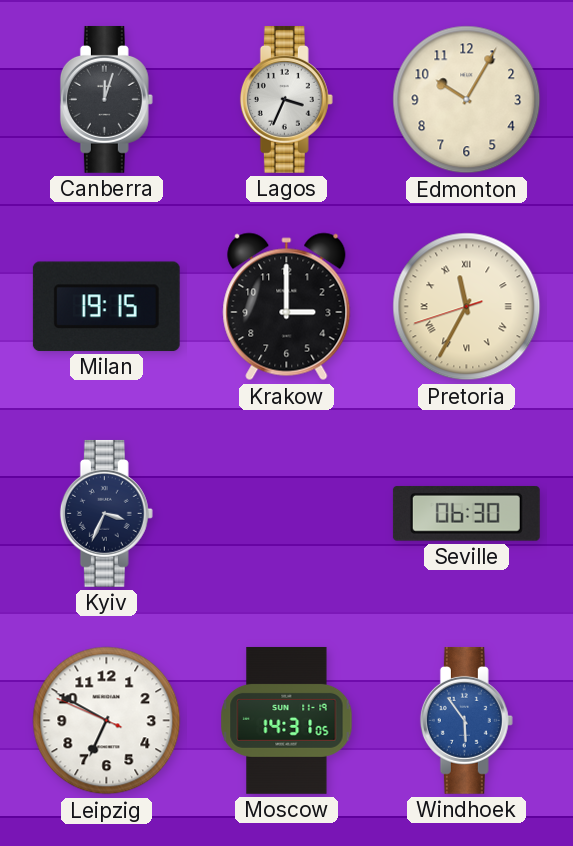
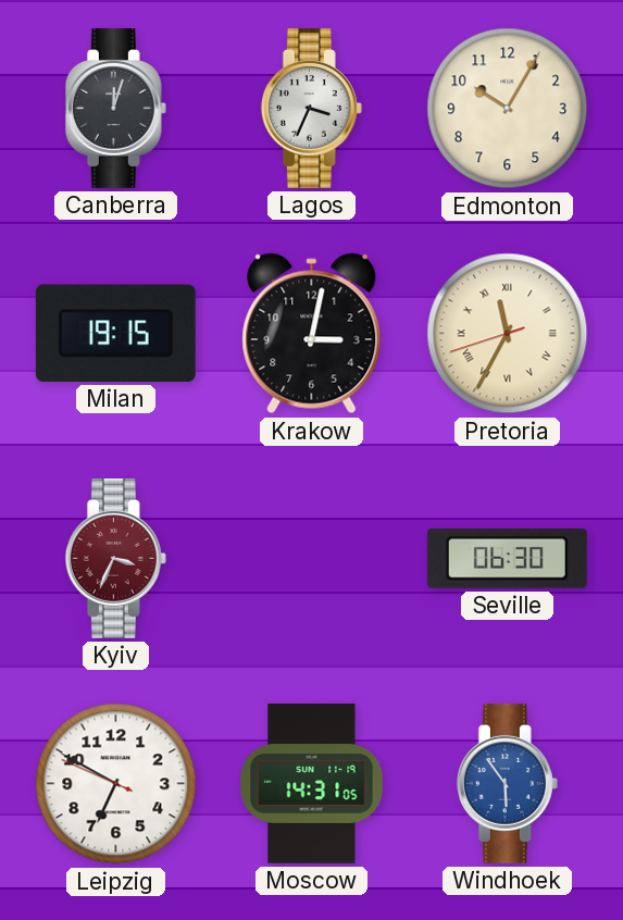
Krakow: 3:00 -> 3:02 (312, 334)
Kyiv dial: navy -> burgundy (115, 558)
